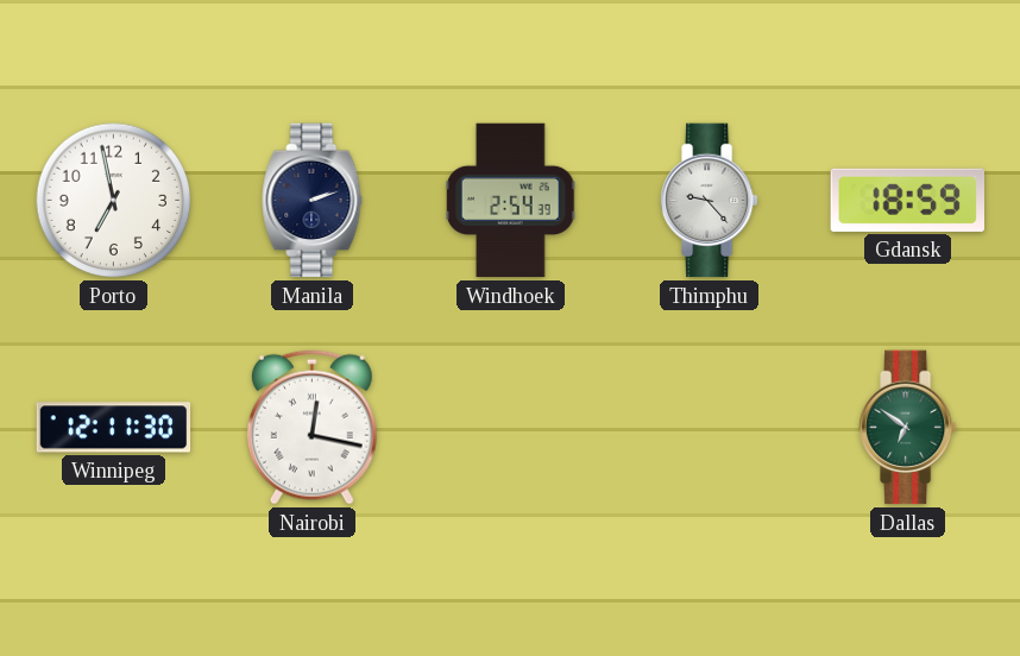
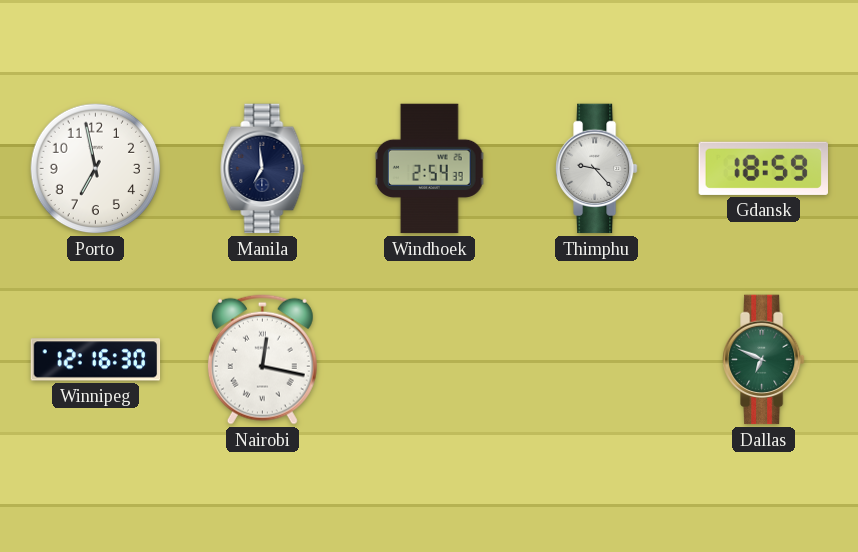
Manila: 2:12 -> 6:59 (263, 169)
Winnipeg: 12:11 -> 12:16 (96, 360)
Dallas: 6:51 -> 6:49 (764, 360)
